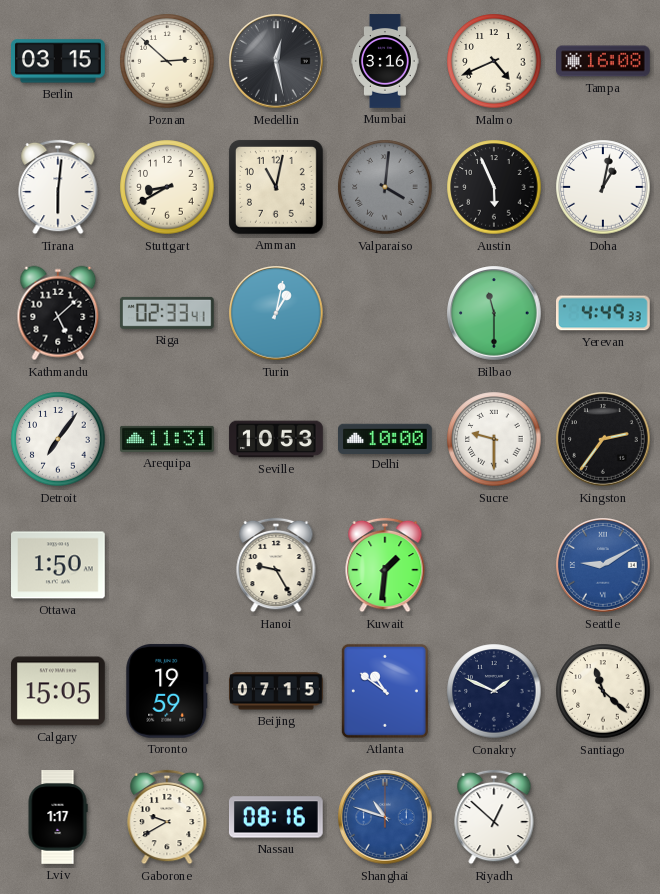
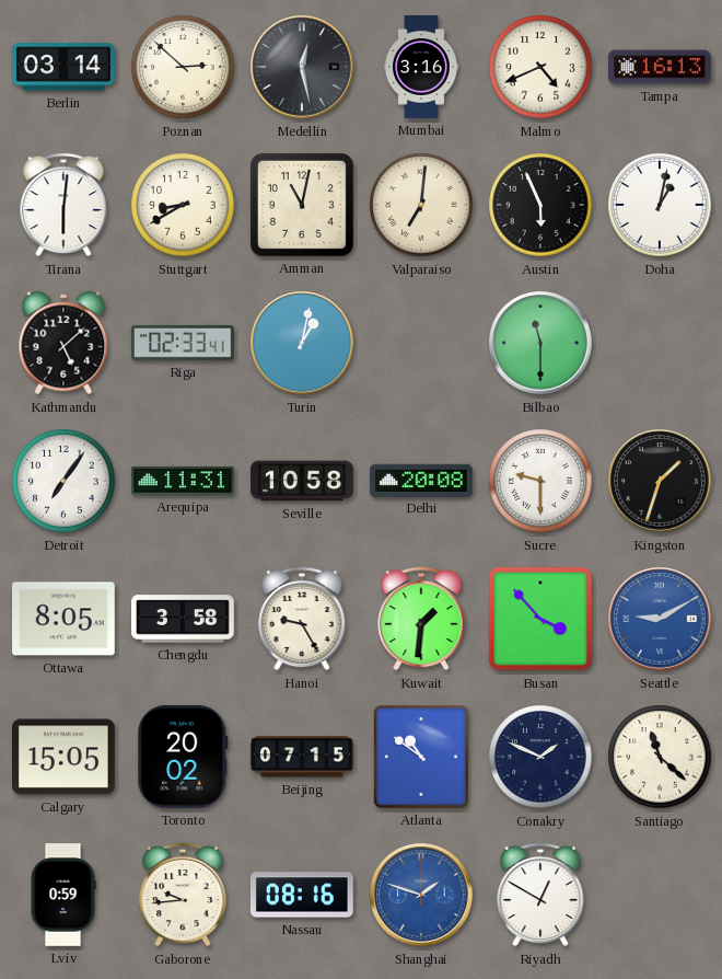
Berlin: 03:15 -> 03:14 (65, 67)
Tampa: 16:08 -> 16:13 (661, 67)
Valparaiso: 4:01 -> 7:01 (421, 205)
Valparaiso dial: grey -> cream (421, 205)
Yerevan: 4:49 -> none (604, 313)
Seville: 10:53 -> 10:58 (302, 481)
Delhi: 10:00 -> 20:08 (422, 480)
Kingston: 2:36 -> 1:33 (660, 481)
Ottawa: 1:50 -> 8:05 (65, 619)
Chengdu: none -> 3:58 (183, 619)
Busan: none -> 3:53 (540, 619)
Toronto: 19:59 -> 20:02 (183, 757)
Lviv: 1:17 -> 0:59 (63, 895)
Gaborone: 9:40 -> 9:44 (183, 895)
Shanghai: 10:48 -> 1:48 (421, 895)
Riyadh: 12:52 -> 12:50 (540, 895)
